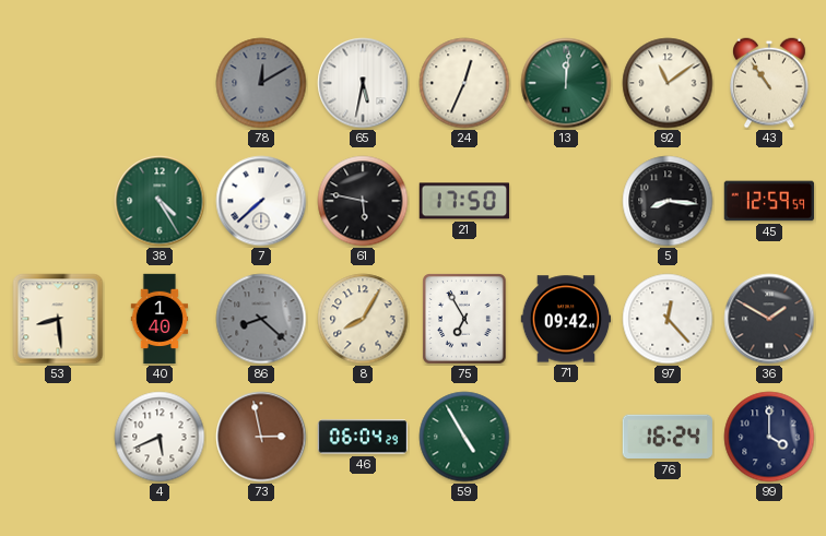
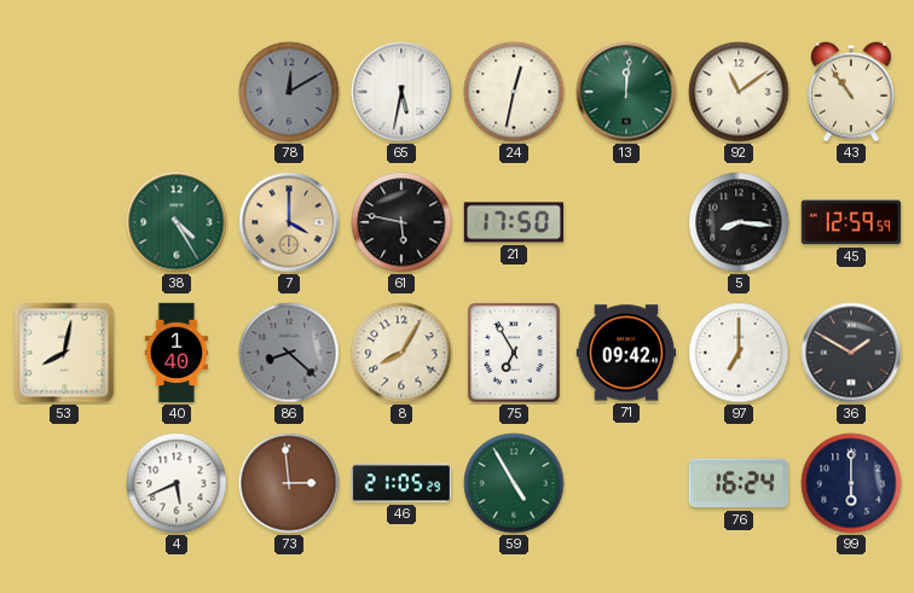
24: 12:34 -> 12:32 (514, 92)
7: 7:38 -> 4:00 (289, 222)
7 dial: white -> champagne (289, 222)
53: 8:29 -> 8:02 (64, 353)
97: 12:23 -> 7:00 (739, 353)
73: 2:58 -> 2:59 (289, 483)
46: 06:04 -> 21:05 (401, 483)
99: 4:00 -> 6:00 (851, 483)
